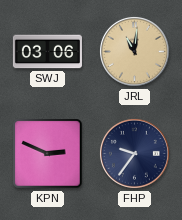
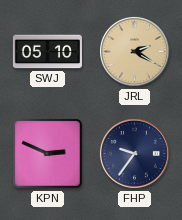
SWJ: 03:06 -> 05:10 (47, 52)
JRL: 11:01 -> 2:20 (134, 51)
